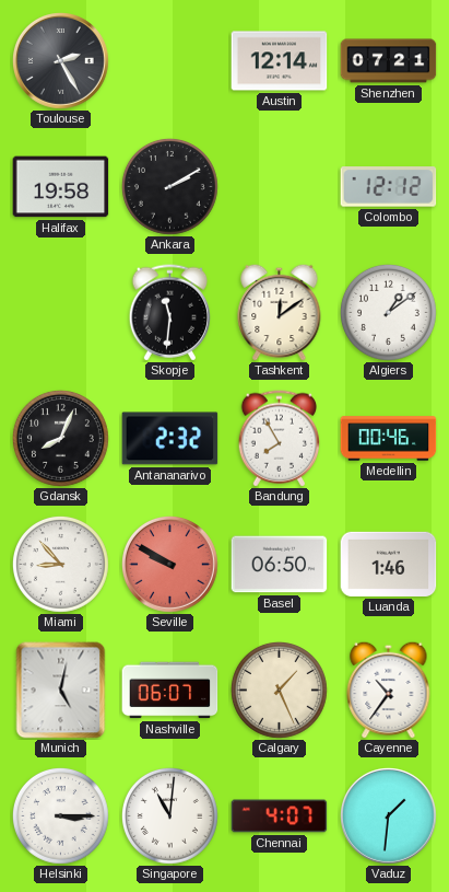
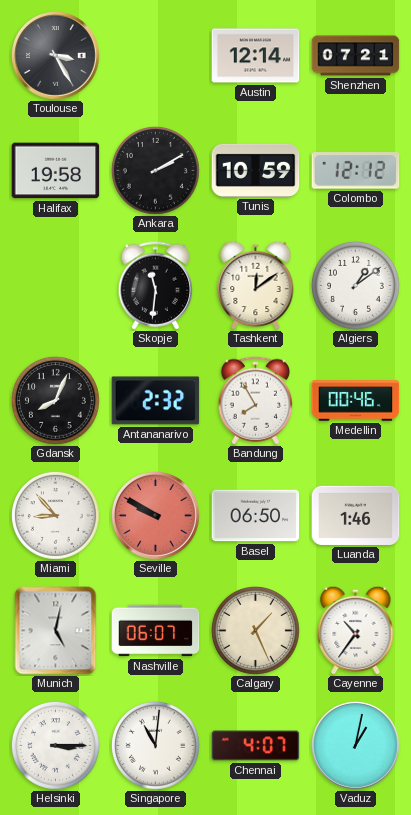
Toulouse: 2:25 -> 3:25 (56, 56)
Tunis: none -> 10:59 (256, 170)
Vaduz: 1:31 -> 1:02 (356, 746)
